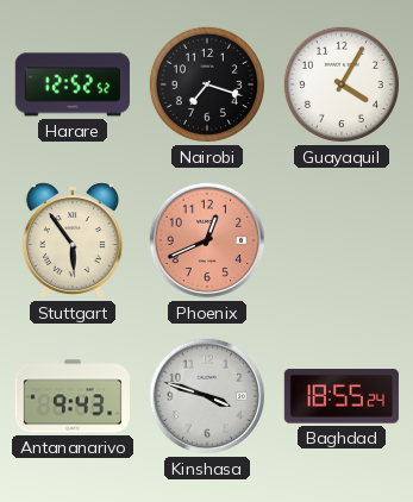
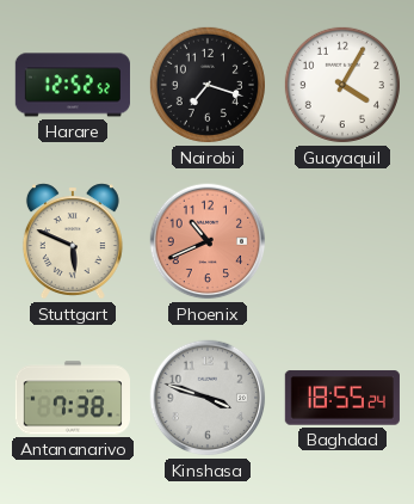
Stuttgart: 5:54 -> 5:49 (73, 241)
Phoenix: 12:41 -> 10:41 (208, 241)
Antananarivo: 9:43 -> 7:38 (72, 398)
